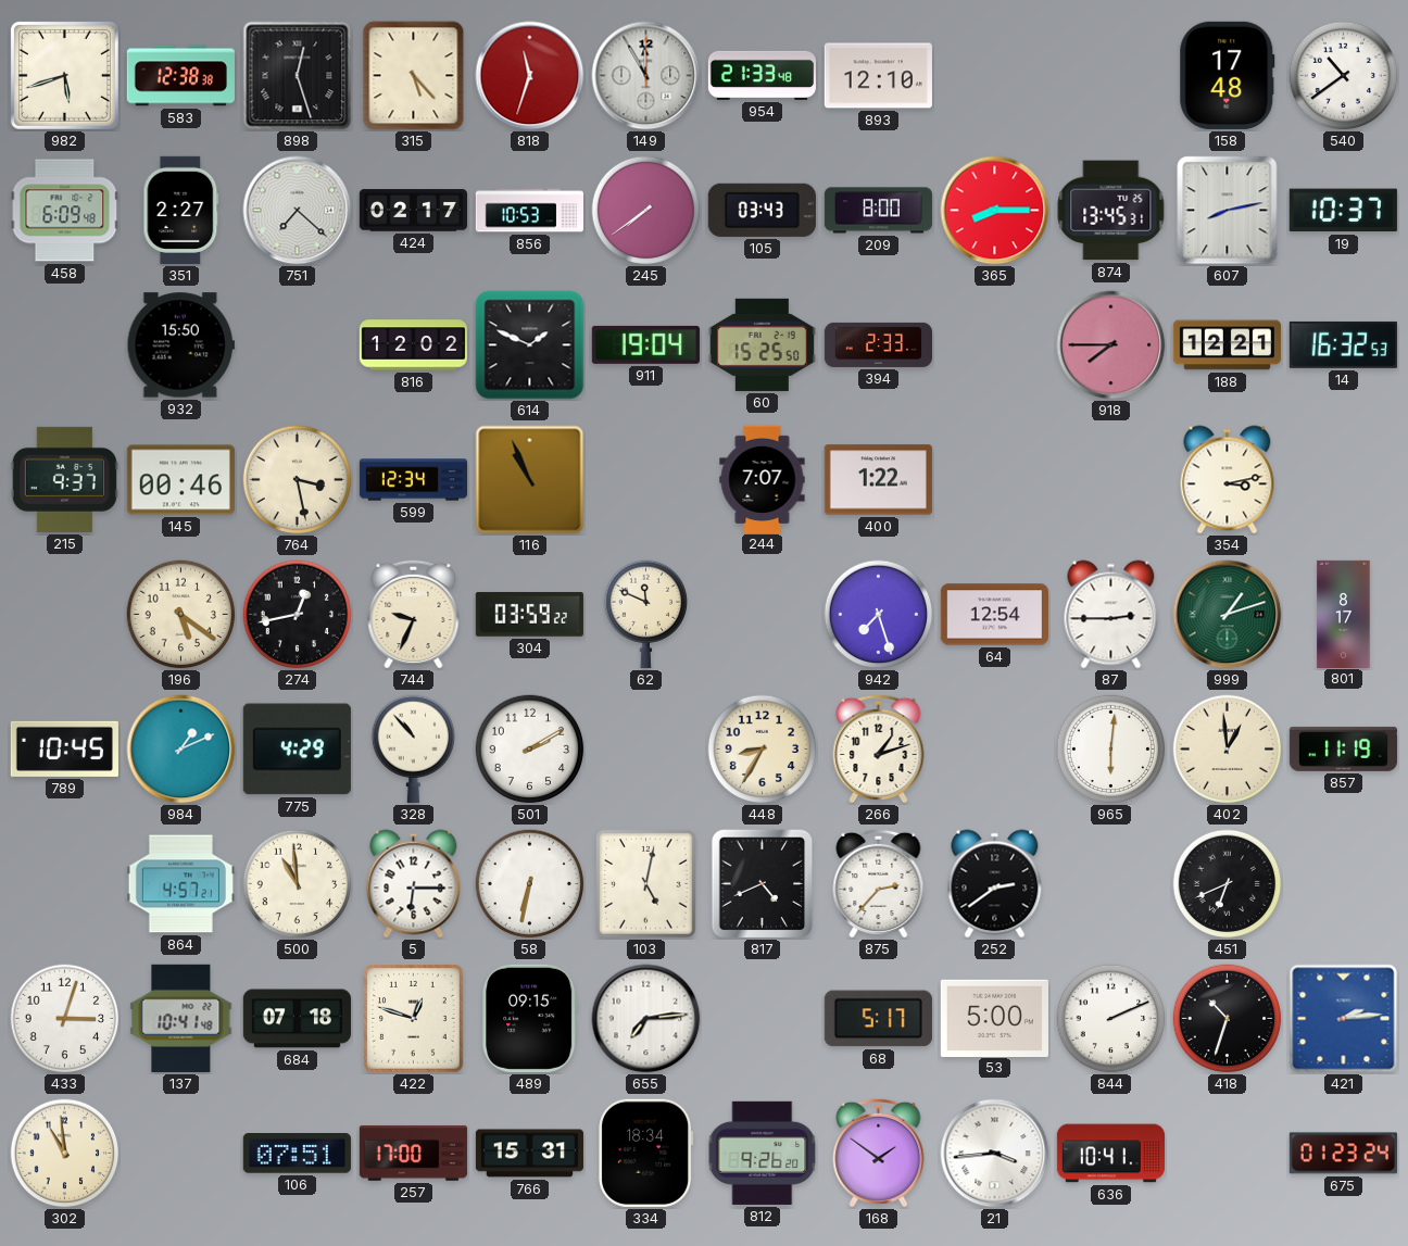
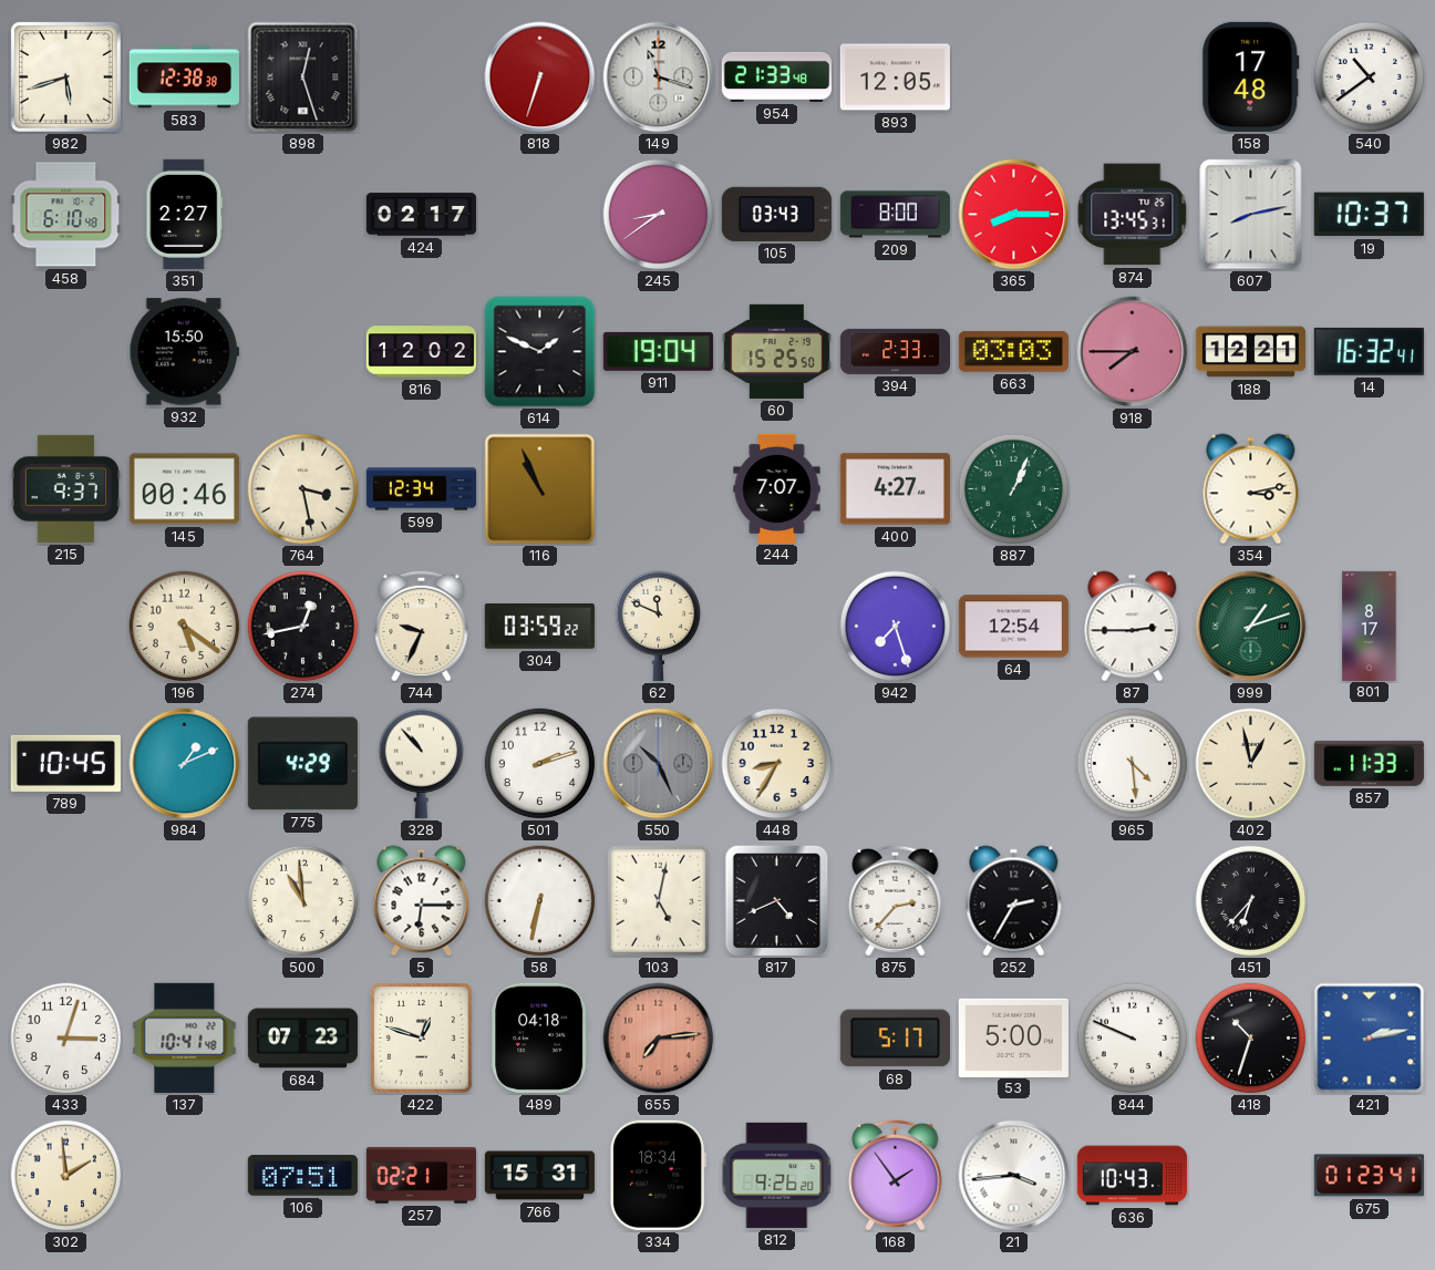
315: 5:23 -> none (414, 76)
818: 11:33 -> 6:33 (540, 78)
149: 11:55 -> 11:18 (659, 78)
893: 12:10 -> 12:05 (895, 78)
458: 6:09 -> 6:10 (66, 215)
751: 7:22 -> none (298, 211)
856: 10:53 -> none (529, 211)
245: 7:39 -> 8:39 (659, 215)
663: none -> 03:03 (1013, 352)
14: 16:32:53 -> 16:32:41 (1369, 351)
400: 1:22 -> 4:27 (895, 489)
887: none -> 1:04 (1014, 489)
501: 2:10 -> 2:12 (540, 764)
550: none -> 10:26 (659, 764)
266: 1:12 -> none (879, 748)
965: 6:01 -> 4:29 (1133, 764)
402: 12:59 -> 12:58 (1251, 764)
857: 11:19 -> 11:33 (1369, 763)
864: 4:57 -> none (180, 884)
252: 2:39 -> 2:35 (1014, 901)
451: 6:41 -> 6:37 (1251, 901)
684: 07:18 -> 07:23 (302, 1039)
489: 09:15 -> 04:18 (540, 1037)
655 dial: white -> salmon (659, 1039)
844: 2:11 -> 9:49 (1133, 1039)
421: 2:14 -> 2:13 (1370, 1039)
302: 10:59 -> 1:59 (66, 1176)
257: 17:00 -> 02:21 (421, 1176)
168: 1:51 -> 1:54 (896, 1175)
636: 10:41 -> 10:43 (1132, 1176)
675: 01:23:24 -> 01:23:41 (1369, 1176)
